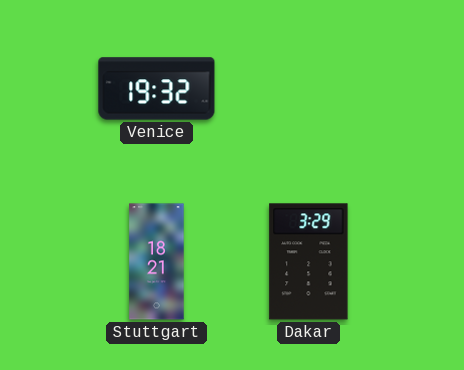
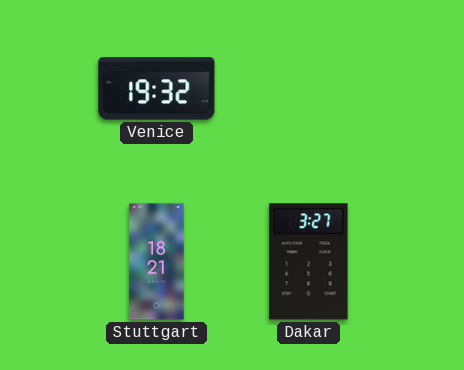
Dakar: 3:29 -> 3:27 (309, 262)
